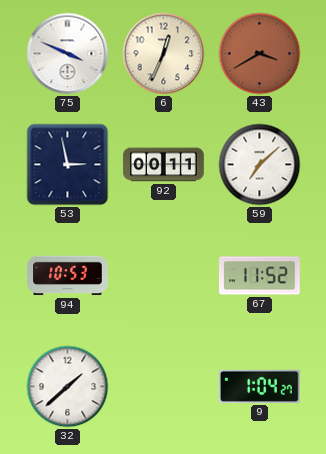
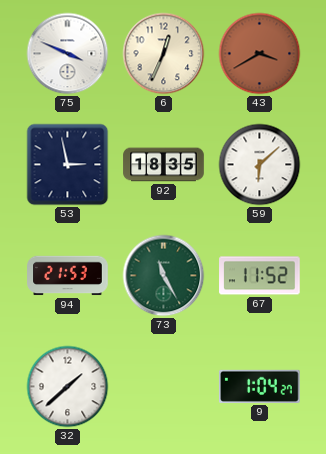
92: 00:11 -> 18:35 (164, 165)
59: 7:08 -> 6:08 (260, 165)
94: 10:53 -> 21:53 (68, 276)
73: none -> 11:25 (164, 276)
